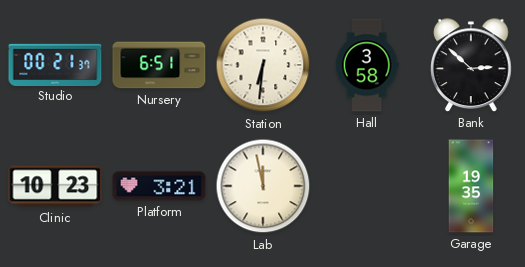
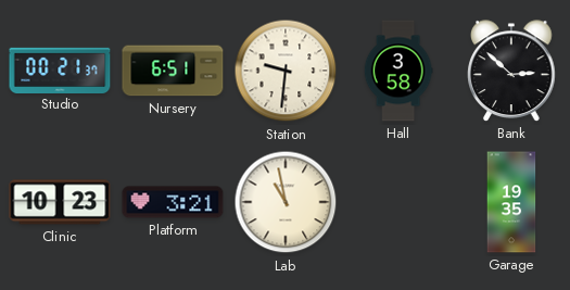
Station: 6:31 -> 9:31 (286, 71)
Lab: 11:58 -> 10:58 (286, 202)
